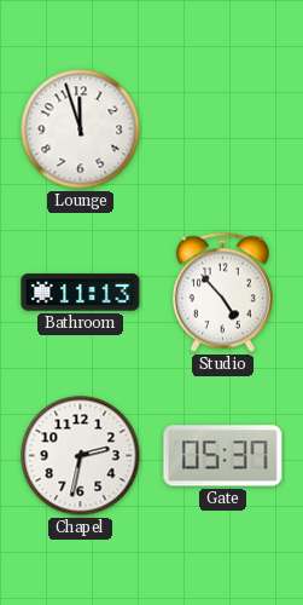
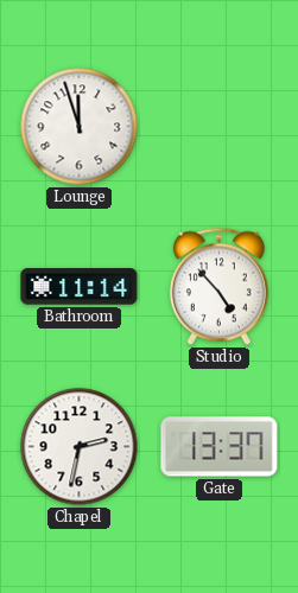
Bathroom: 11:13 -> 11:14 (80, 287)
Gate: 05:37 -> 13:37 (220, 447)
